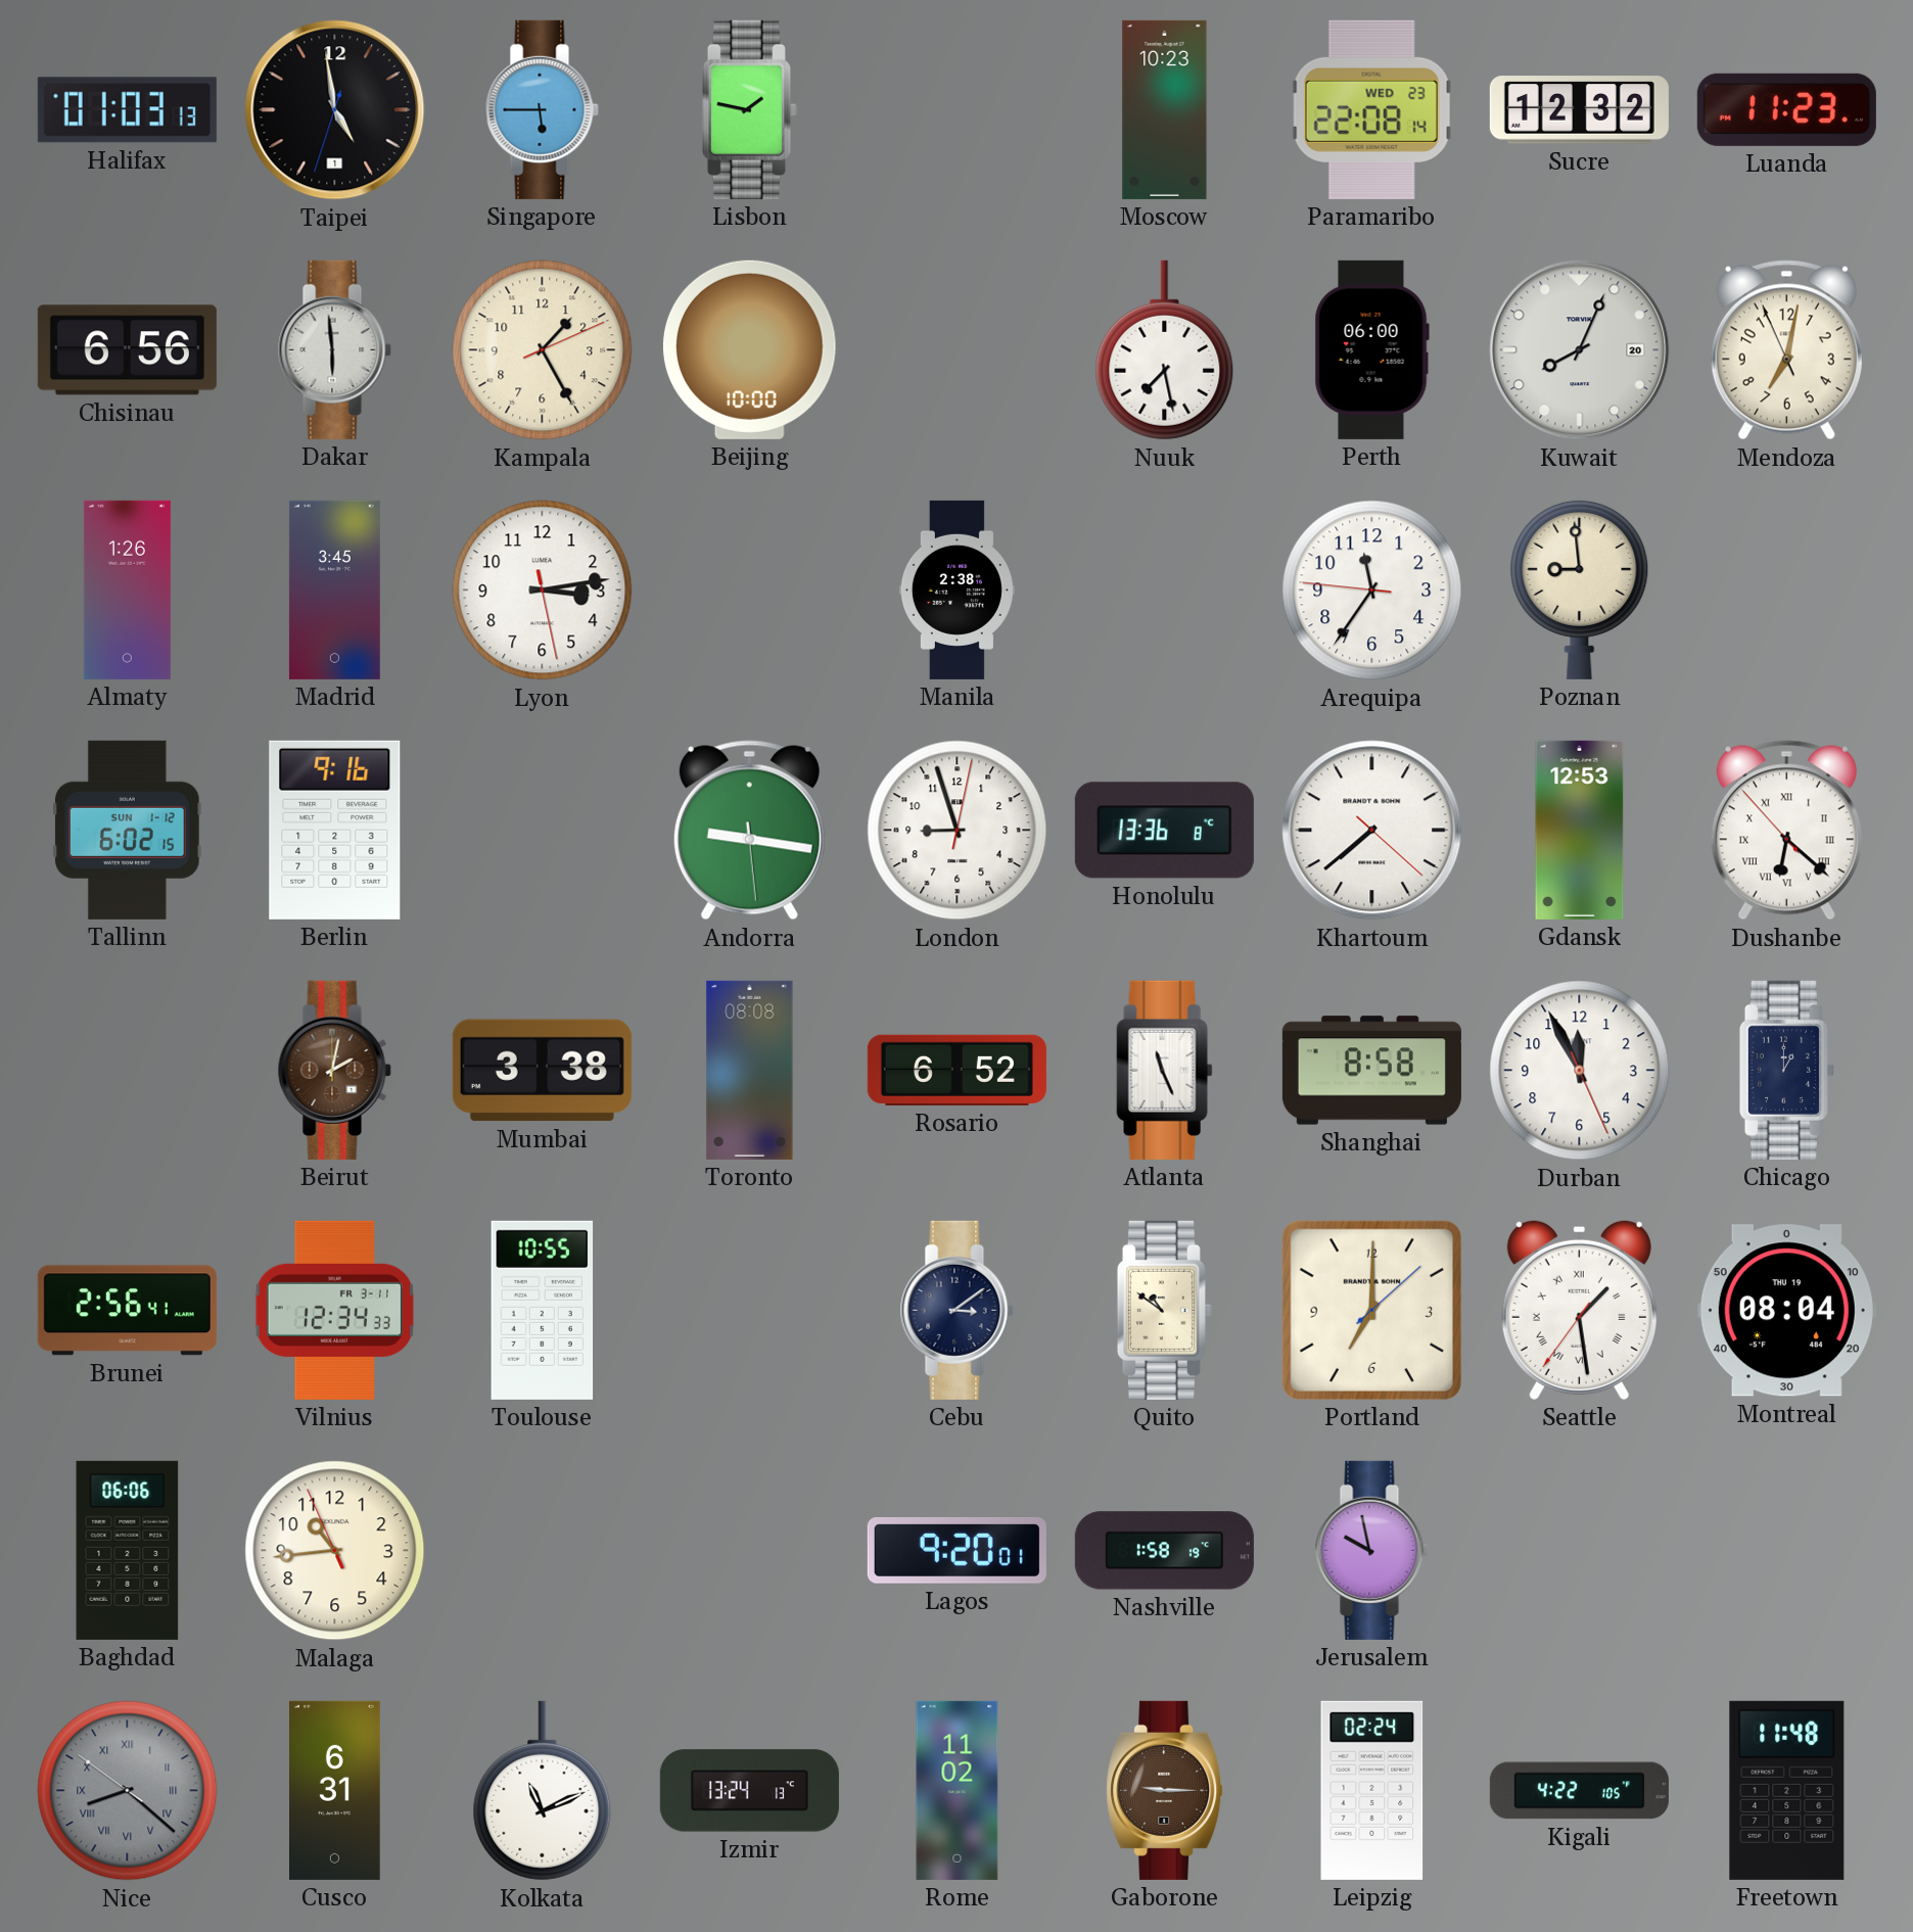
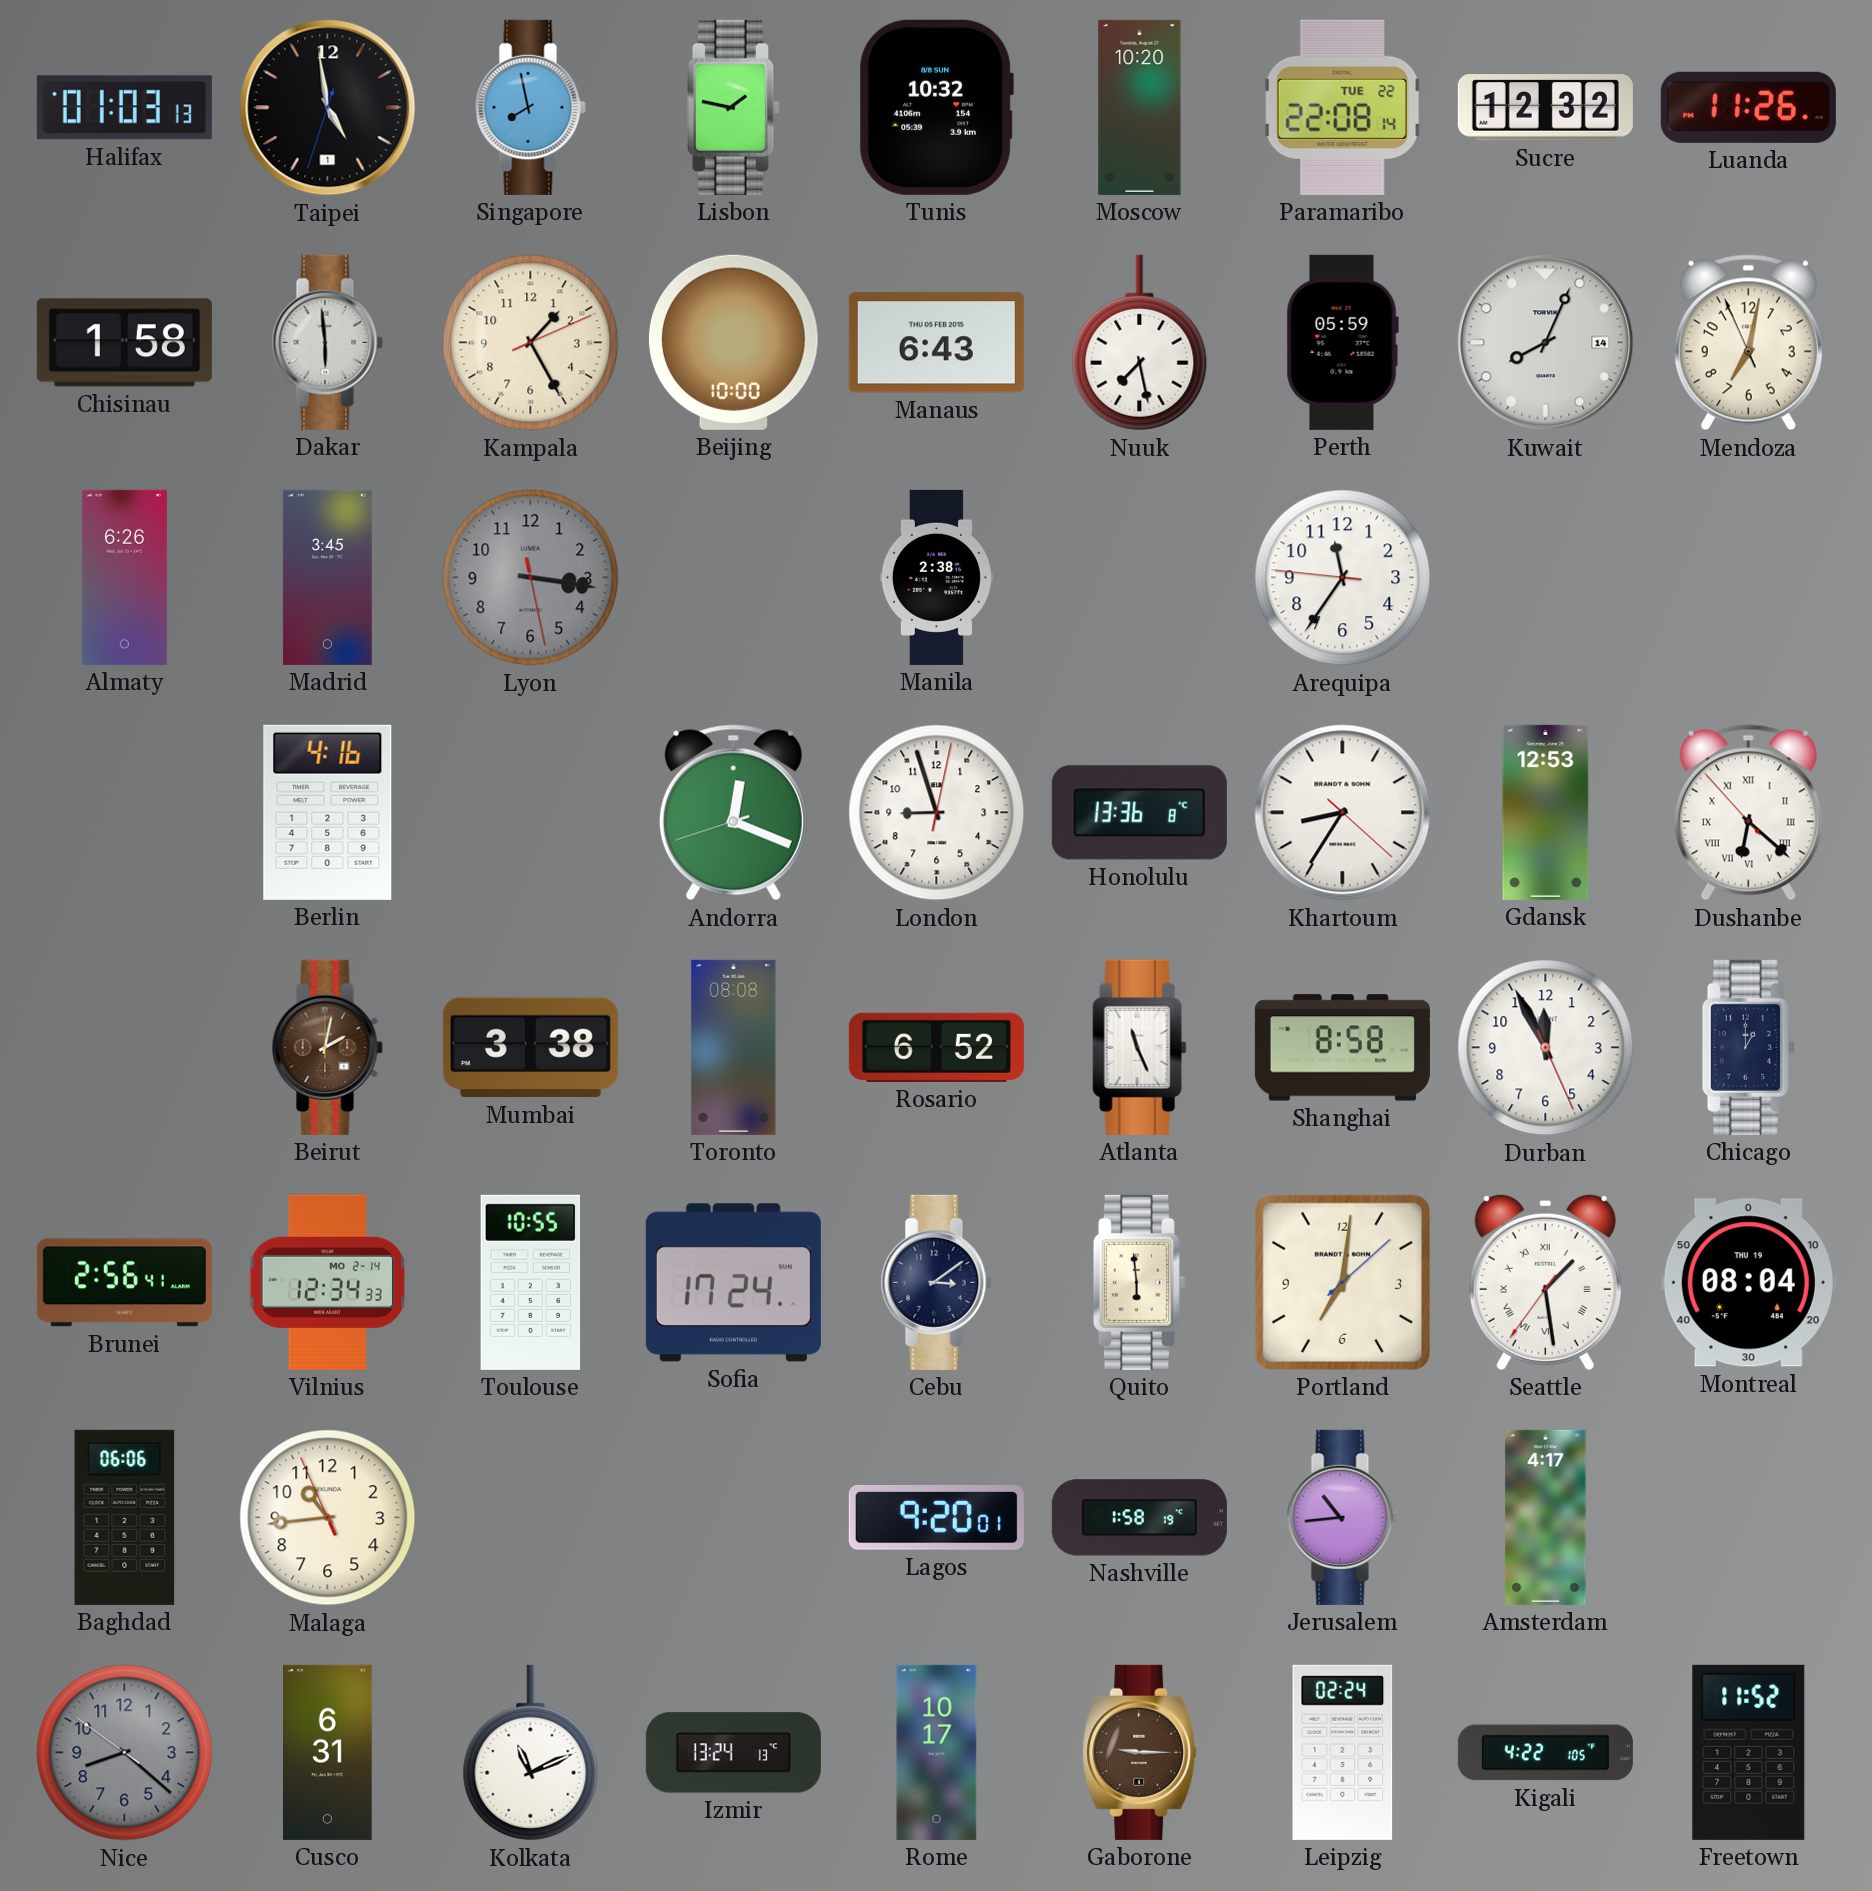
Singapore: 5:45 -> 7:58 (530, 107)
Tunis: none -> 10:32 (936, 107)
Moscow: 10:23 -> 10:20 (1140, 107)
Paramaribo date: WED 23 -> TUE 22 (1342, 107)
Luanda: 11:23 -> 11:26 (1748, 107)
Chisinau: 6:56 -> 1:58 (124, 343)
Manaus: none -> 6:43 (936, 343)
Perth: 06:00 -> 05:59 (1342, 342)
Kuwait date: 20 -> 14 (1546, 343)
Almaty: 1:26 -> 6:26 (124, 577)
Lyon: 3:13 -> 3:16 (531, 578)
Lyon dial: white -> grey (531, 578)
Poznan: 8:59 -> none (1580, 590)
Tallinn: 6:02 -> none (128, 830)
Berlin: 9:16 -> 4:16 (328, 812)
Andorra: 9:16 -> 12:18 (733, 813)
Khartoum: 7:38 -> 8:35 (1343, 813)
Vilnius date: FR 3-11 -> MO 2-14 (327, 1282)
Sofia: none -> 17:24 (733, 1283)
Quito: 10:51 -> 5:59 (1139, 1282)
Portland: 7:00 -> 7:01 (1342, 1282)
Jerusalem: 9:58 -> 10:44 (1342, 1517)
Amsterdam: none -> 4:17 (1546, 1517)
Nice numerals: Roman -> Arabic (125, 1753)
Rome: 11:02 -> 10:17 (937, 1752)
Freetown: 11:48 -> 11:52 (1749, 1752)
